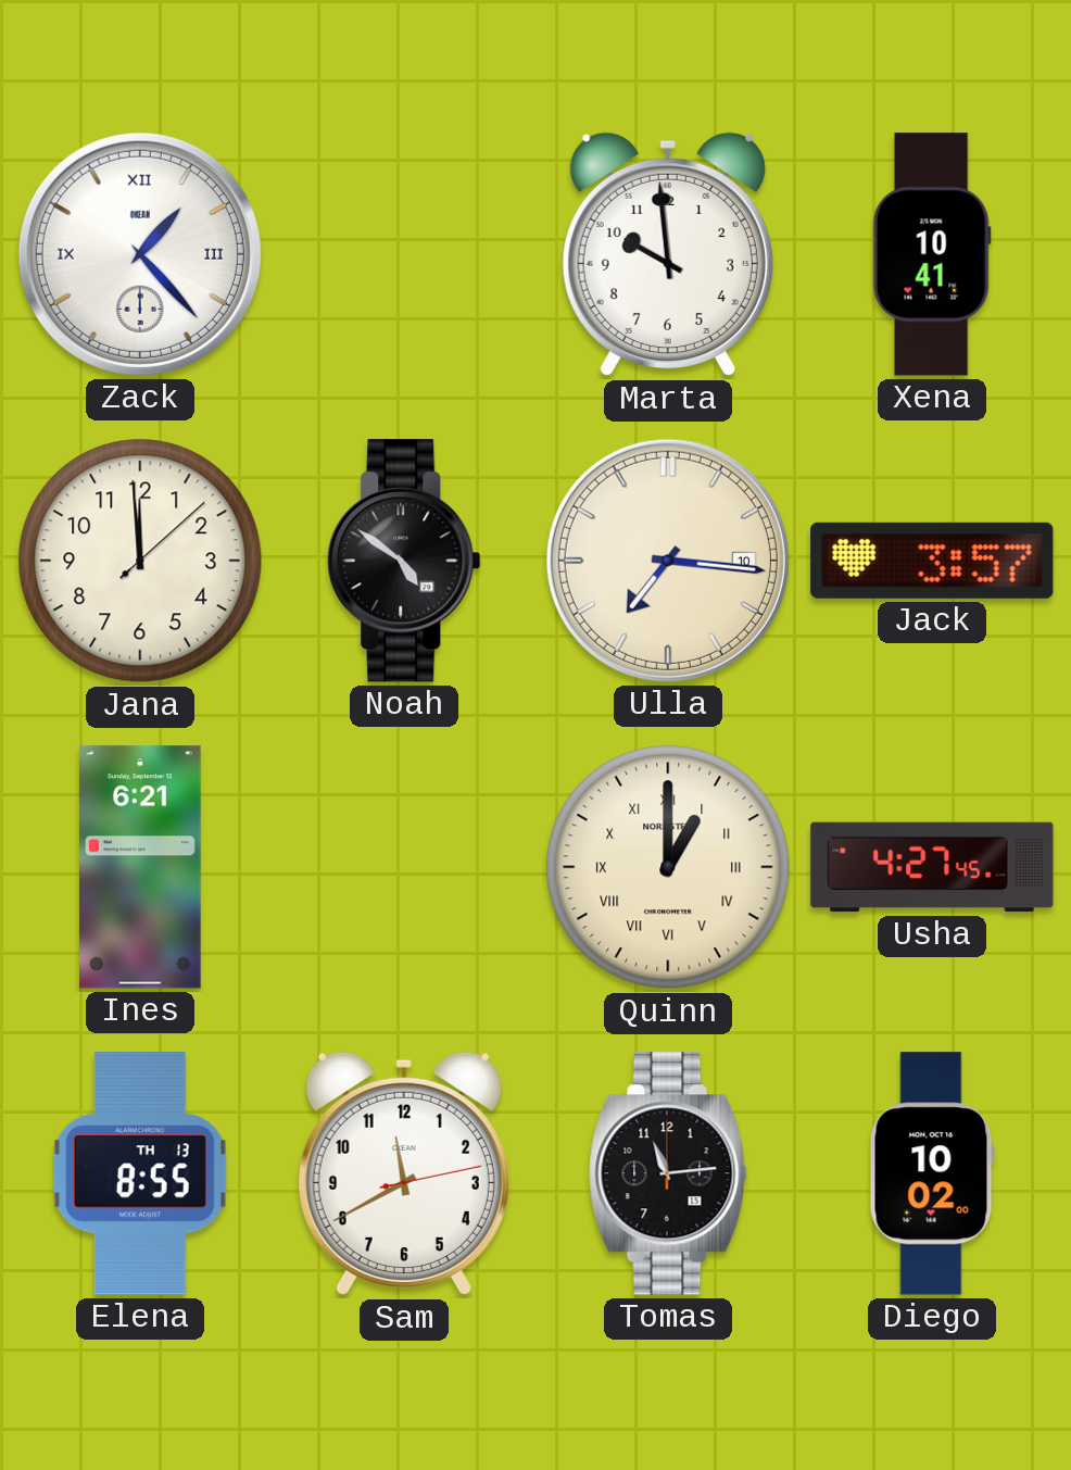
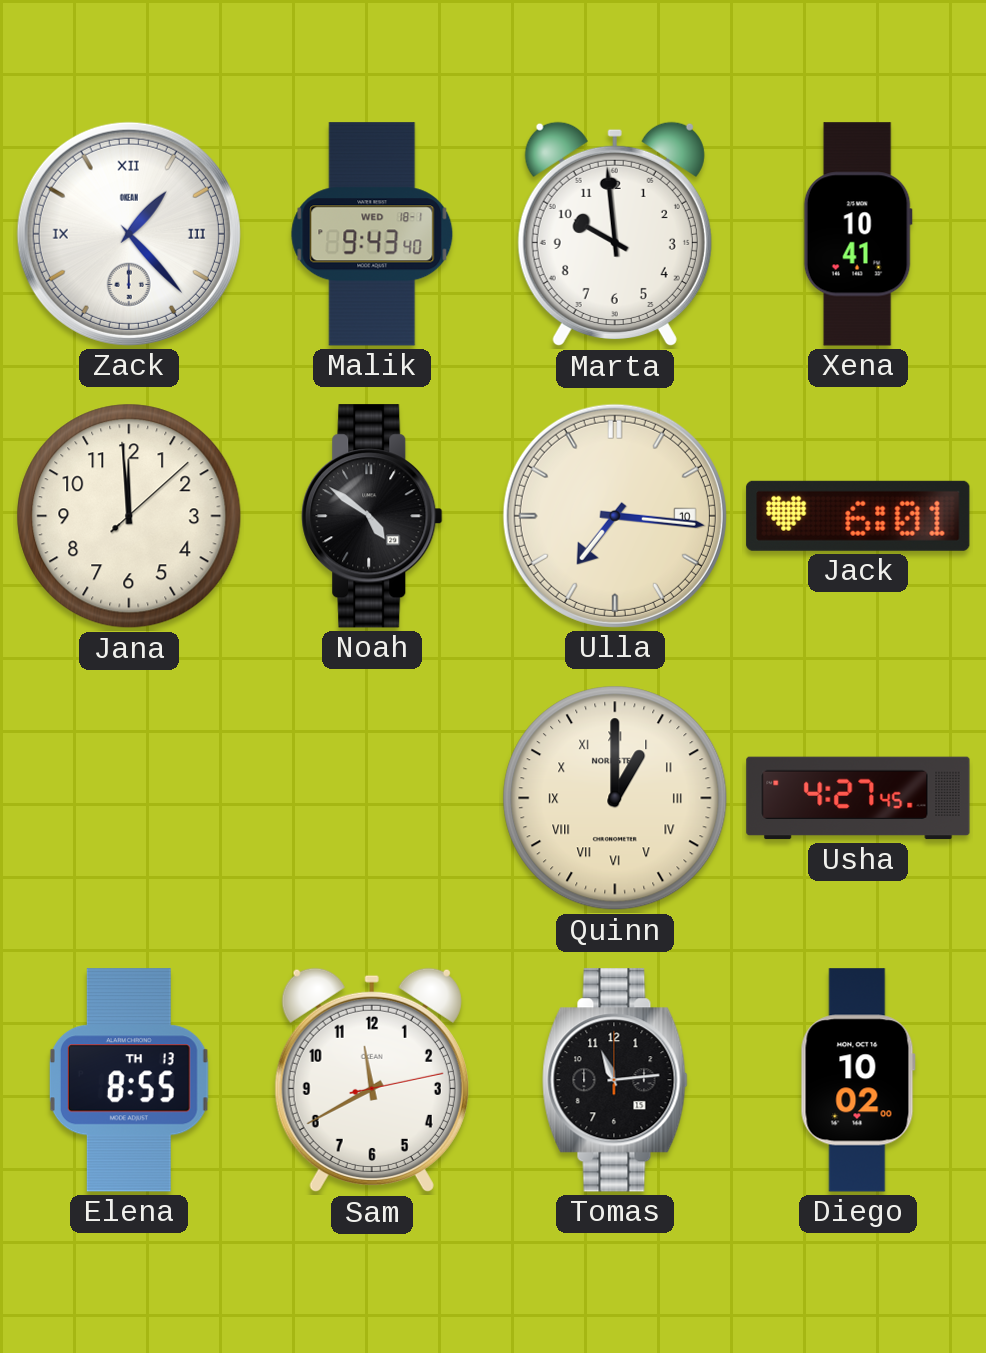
Malik: none -> 9:43 (372, 234)
Jack: 3:57 -> 6:01 (858, 516)
Ines: 6:21 -> none (141, 867)
